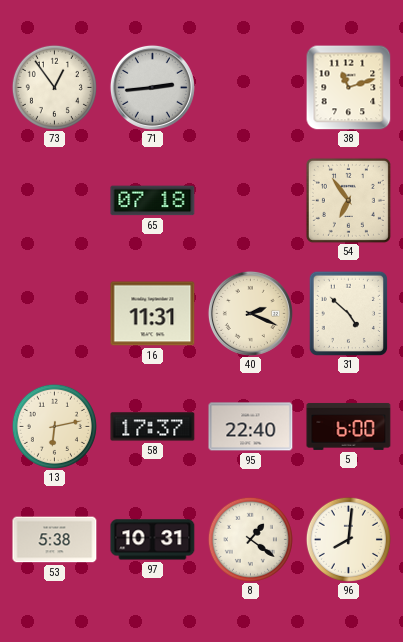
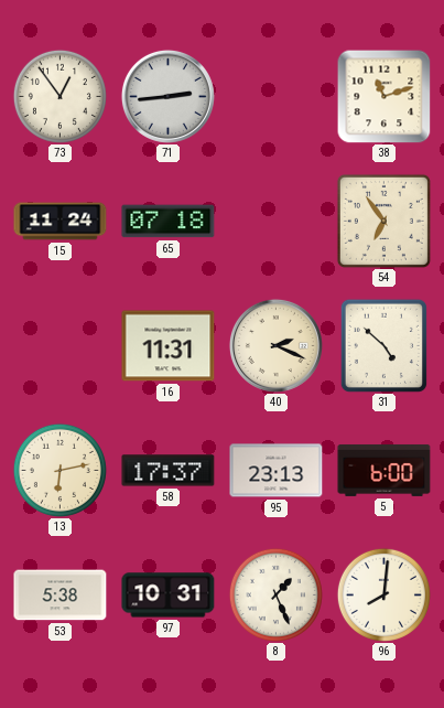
15: none -> 11:24 (61, 222)
95: 22:40 -> 23:13 (277, 471)
8: 1:21 -> 1:26 (275, 594)
